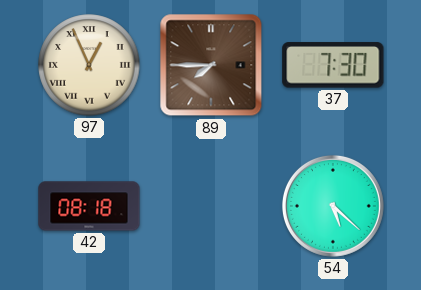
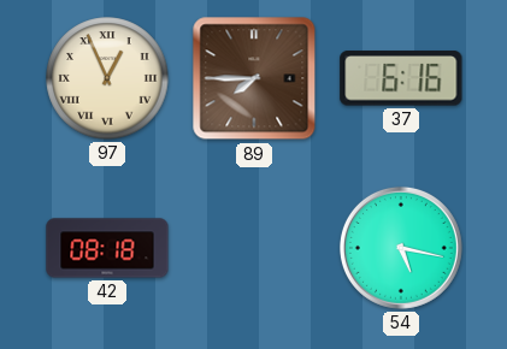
37: 7:30 -> 6:16 (401, 78)
54: 5:22 -> 5:17 (401, 248)
